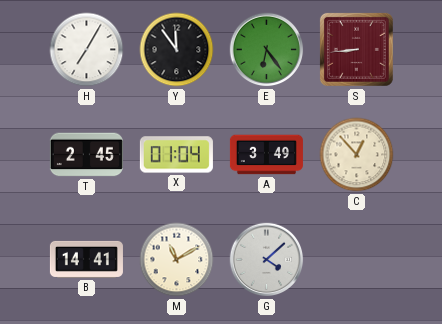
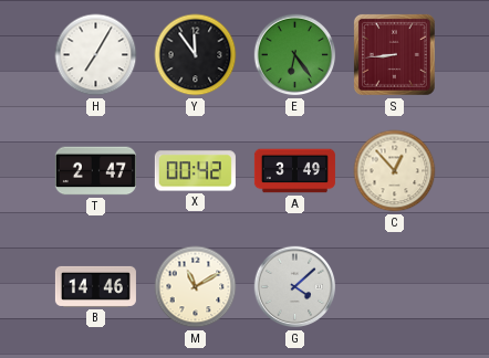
T: 2:45 -> 2:47 (95, 171)
X: 01:04 -> 00:42 (195, 171)
B: 14:41 -> 14:46 (95, 286)
